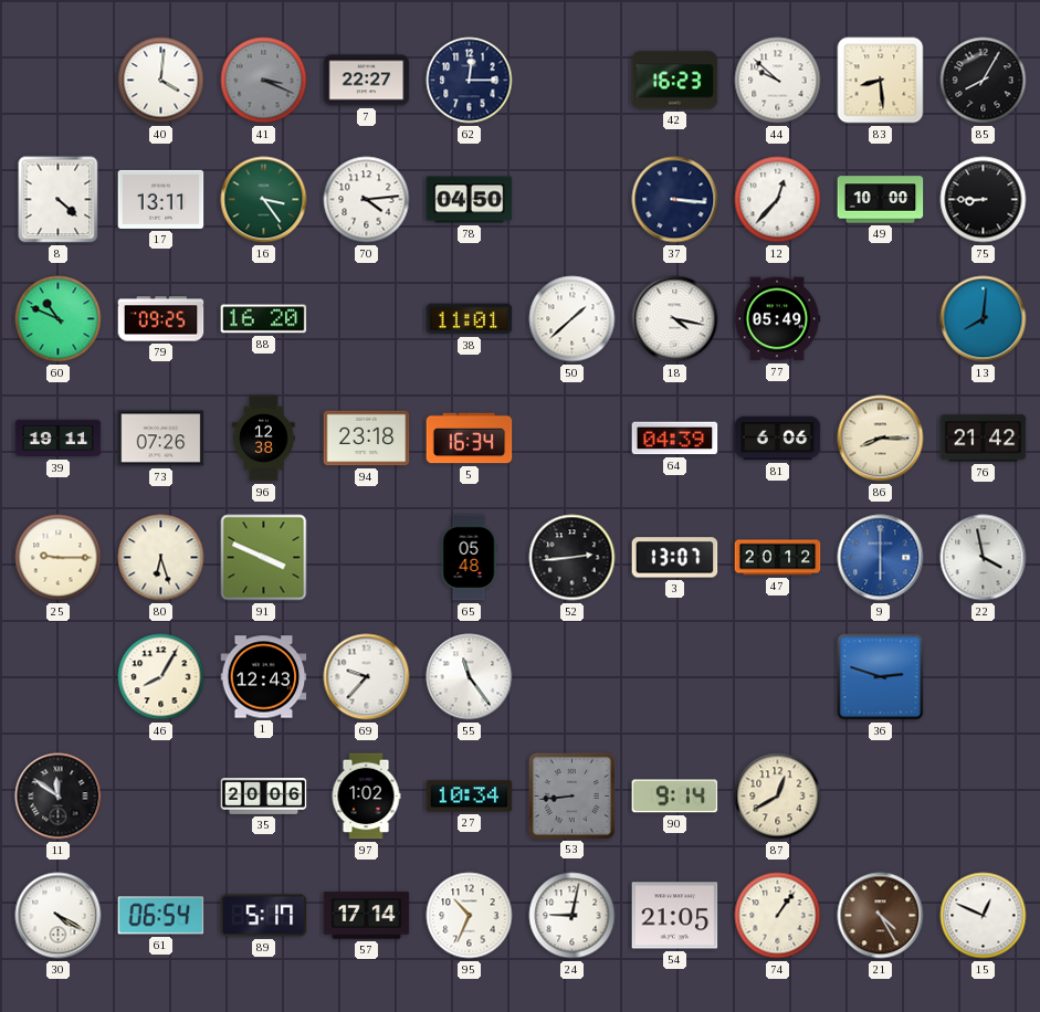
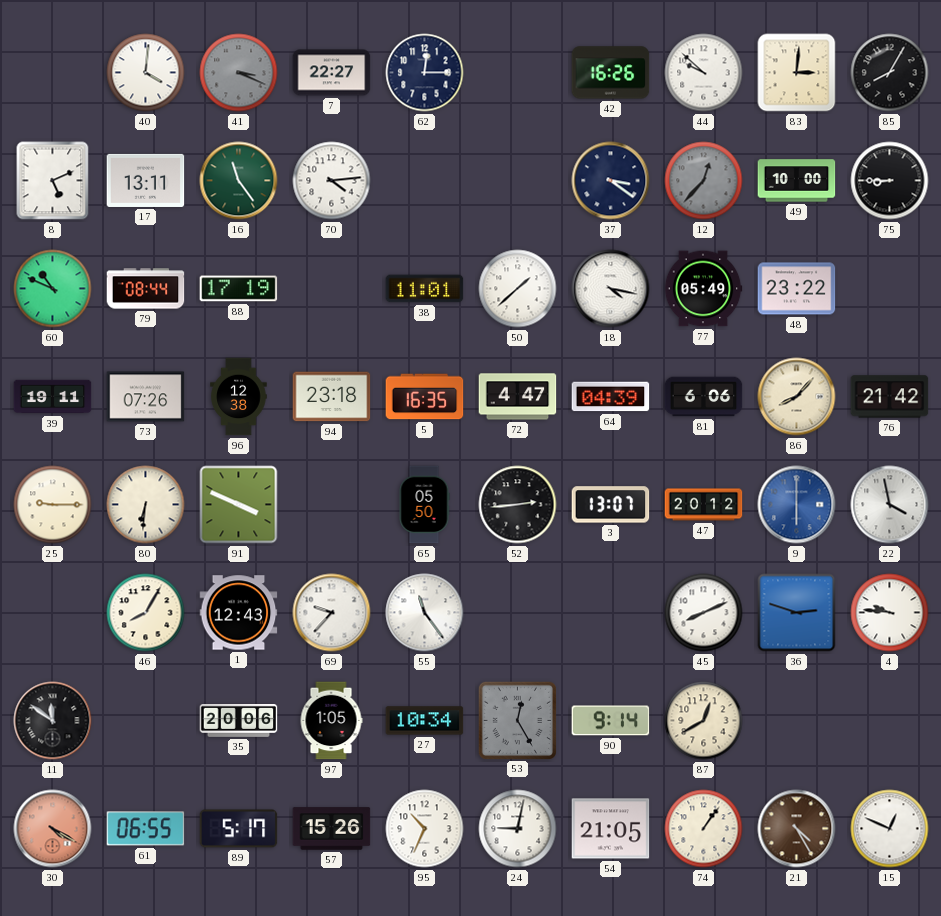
42: 16:23 -> 16:26 (611, 73)
83: 8:29 -> 3:01 (797, 73)
8: 4:22 -> 5:11 (53, 181)
16: 3:24 -> 11:24 (239, 181)
78: 04:50 -> none (470, 200)
37: 3:16 -> 3:21 (611, 181)
12 dial: white -> grey (704, 181)
79: 09:25 -> 08:44 (146, 289)
88: 16:20 -> 17:19 (239, 289)
48: none -> 23:22 (797, 289)
13: 8:01 -> none (984, 319)
5: 16:34 -> 16:35 (425, 397)
72: none -> 4:47 (518, 397)
86: 8:15 -> 8:07 (797, 397)
80: 6:27 -> 6:31 (146, 505)
65: 05:48 -> 05:50 (424, 505)
45: none -> 8:11 (704, 613)
4: none -> 9:46 (890, 613)
97: 1:02 -> 1:05 (331, 721)
53: 8:44 -> 12:25 (517, 720)
30 dial: white -> salmon (53, 829)
61: 06:54 -> 06:55 (146, 829)
57: 17:14 -> 15:26 (332, 829)
